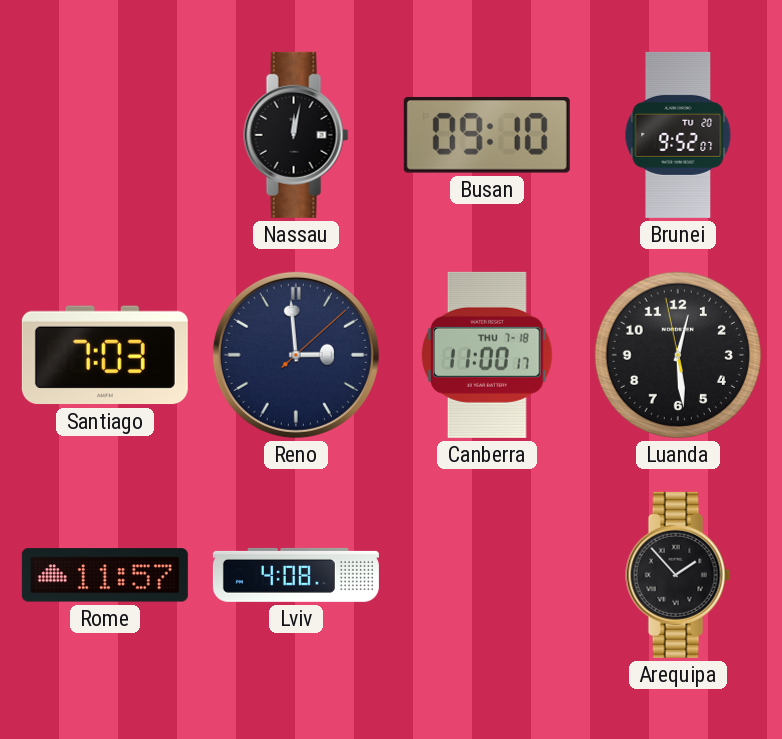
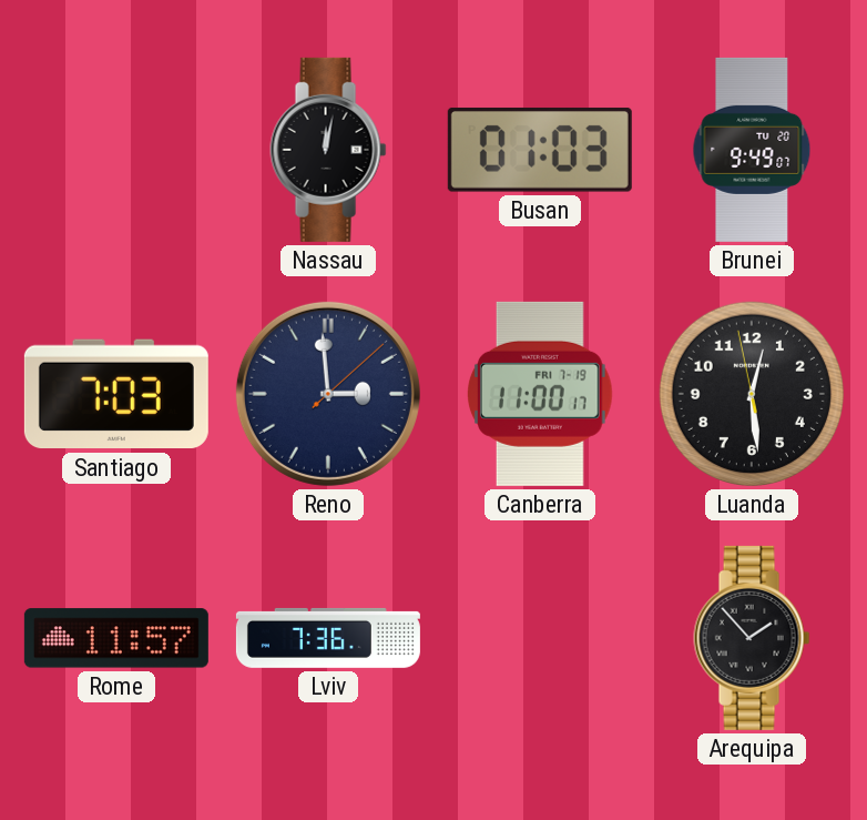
Busan: 09:10 -> 01:03 (540, 150)
Brunei: 9:52 -> 9:49 (752, 150)
Canberra date: THU 7-18 -> FRI 7-19 (541, 394)
Lviv: 4:08 -> 7:36 (328, 638)
